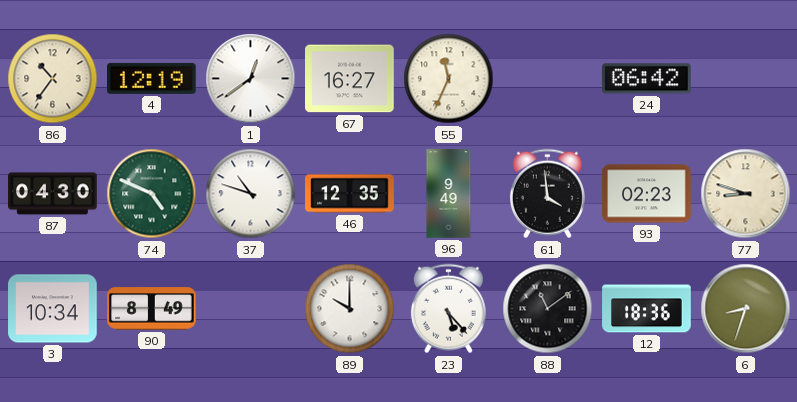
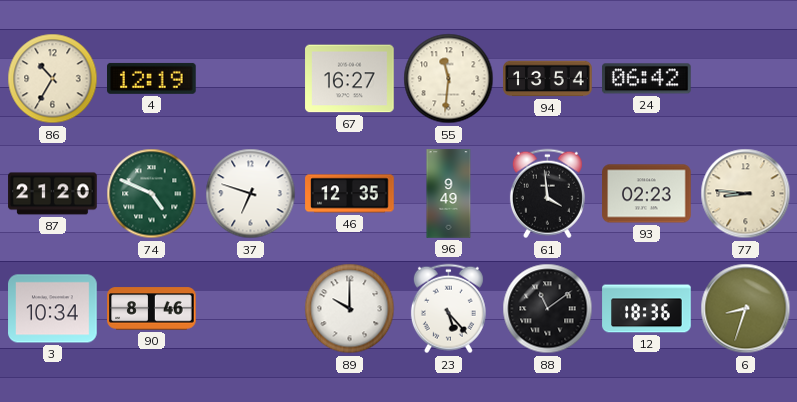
86: 10:36 -> 10:35 (53, 79)
1: 12:39 -> none (251, 79)
55: 11:34 -> 11:31 (449, 79)
94: none -> 13:54 (548, 79)
87: 04:30 -> 21:20 (53, 194)
37: 10:48 -> 6:48 (251, 194)
77: 8:48 -> 8:46 (746, 194)
90: 8:49 -> 8:46 (152, 309)
